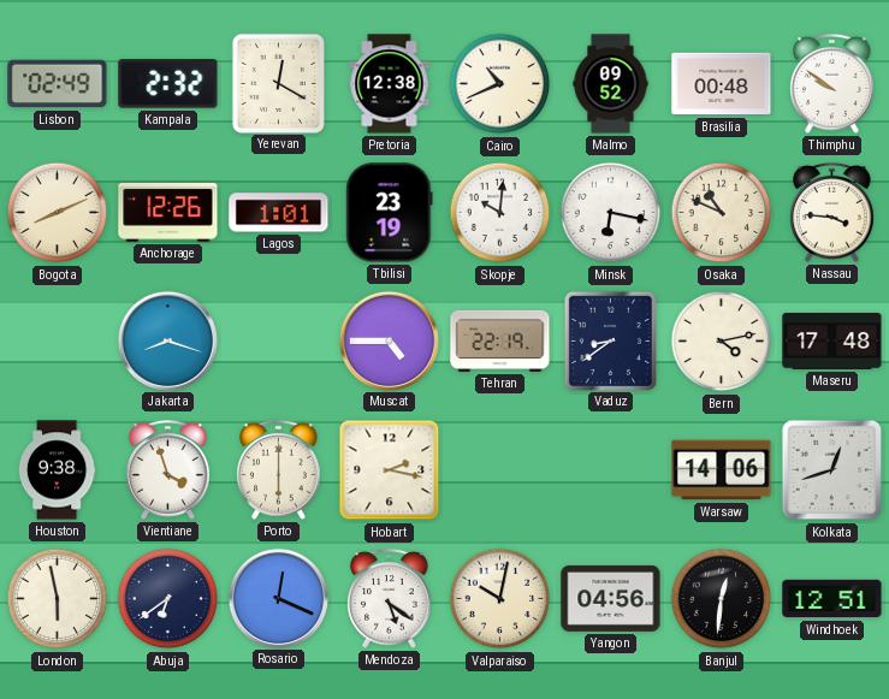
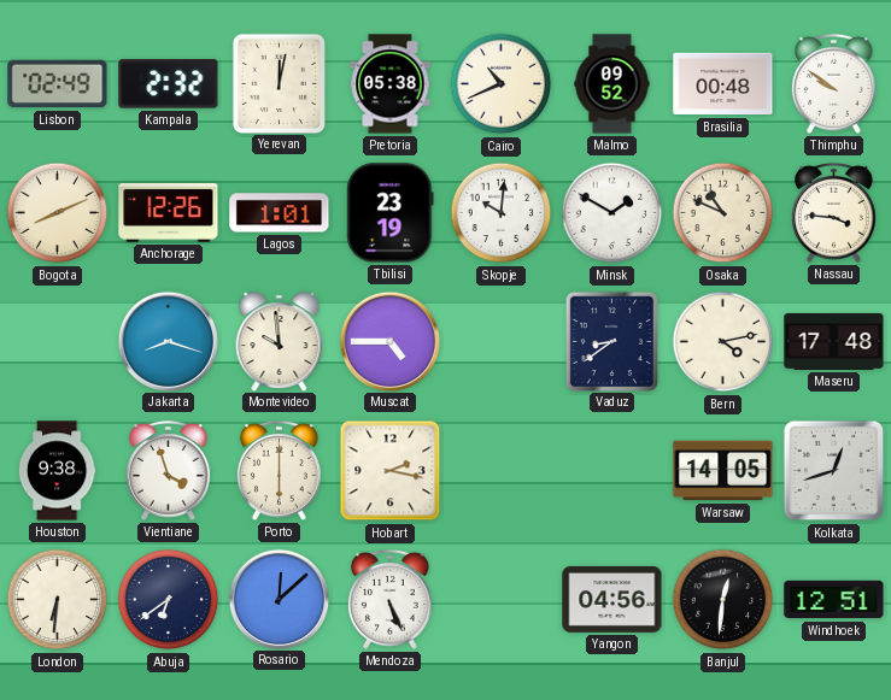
Yerevan: 12:20 -> 12:02 (279, 83)
Pretoria: 12:38 -> 05:38 (391, 84)
Minsk: 6:17 -> 1:50 (612, 213)
Montevideo: none -> 9:59 (280, 341)
Tehran: 22:19 -> none (500, 340)
Warsaw: 14:06 -> 14:05 (723, 471)
London: 5:58 -> 6:31 (58, 600)
Rosario: 12:19 -> 12:08 (279, 599)
Mendoza: 5:21 -> 5:26 (391, 599)
Valparaiso: 10:02 -> none (500, 599)
